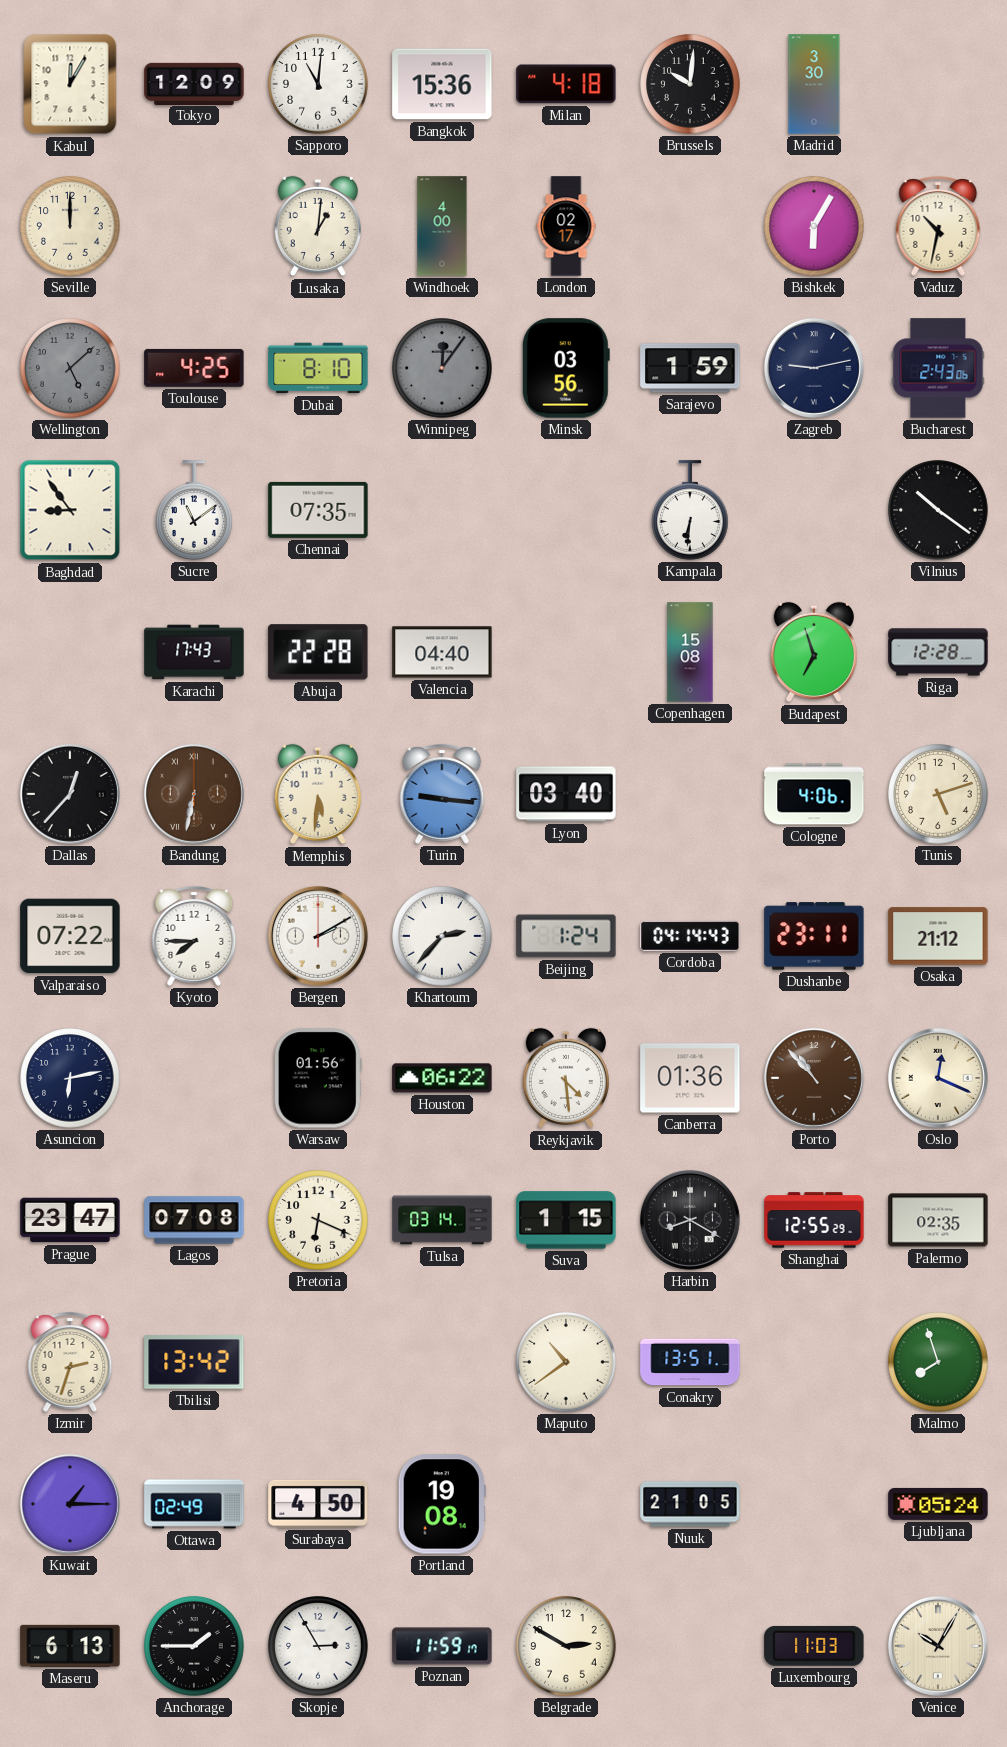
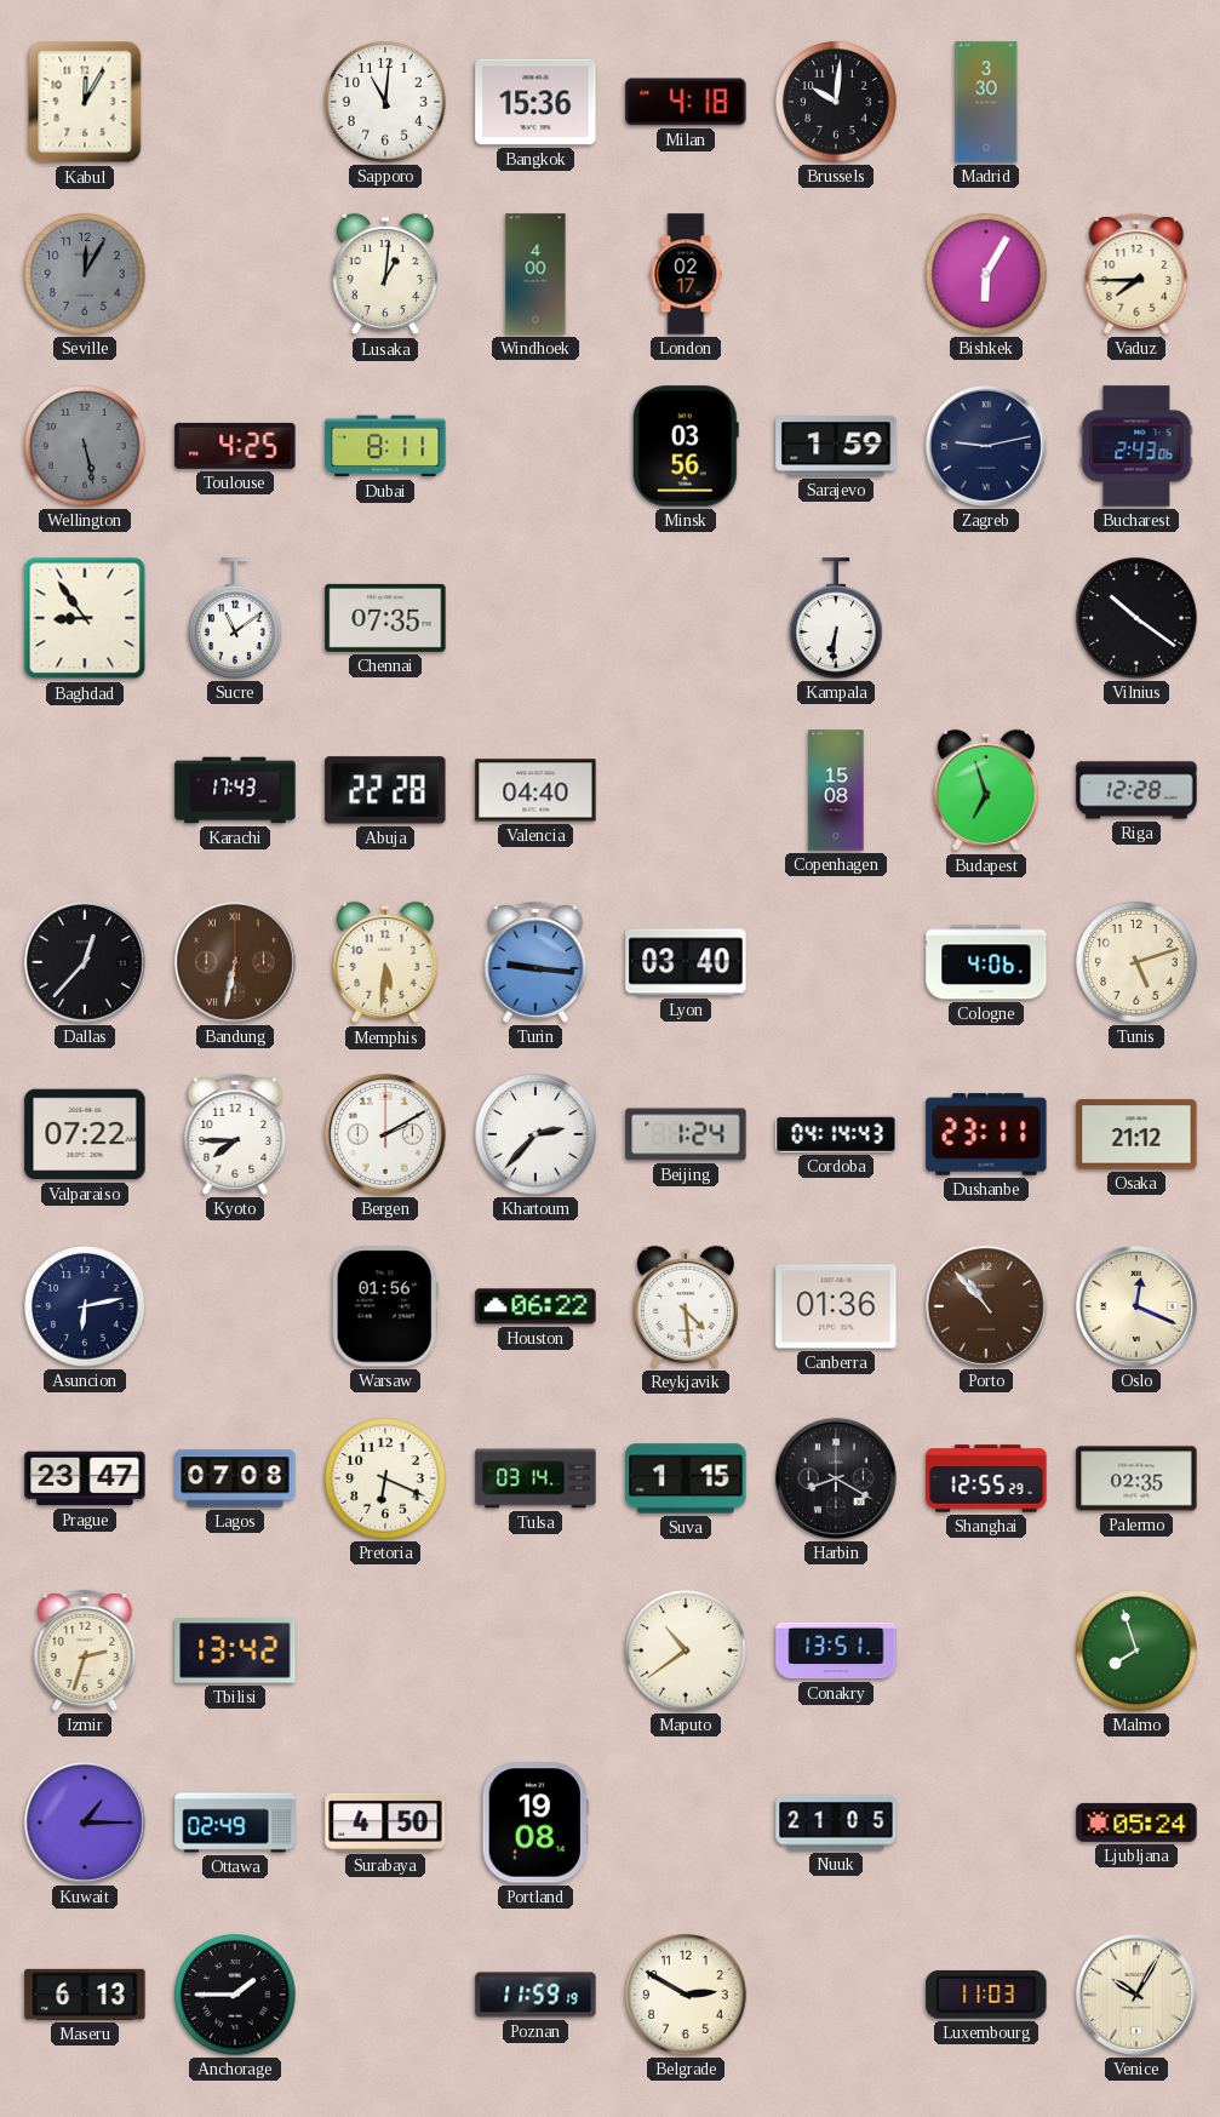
Tokyo: 12:09 -> none (194, 83)
Seville: 12:00 -> 12:05 (85, 274)
Seville dial: cream -> grey (85, 274)
Vaduz: 10:32 -> 7:45 (1136, 274)
Wellington: 5:08 -> 5:28 (85, 446)
Dubai: 8:10 -> 8:11 (385, 446)
Winnipeg: 12:06 -> none (442, 368)
Skopje: 2:55 -> none (318, 1646)
Poznan: 11:59:17 -> 11:59:19 (535, 1995)
